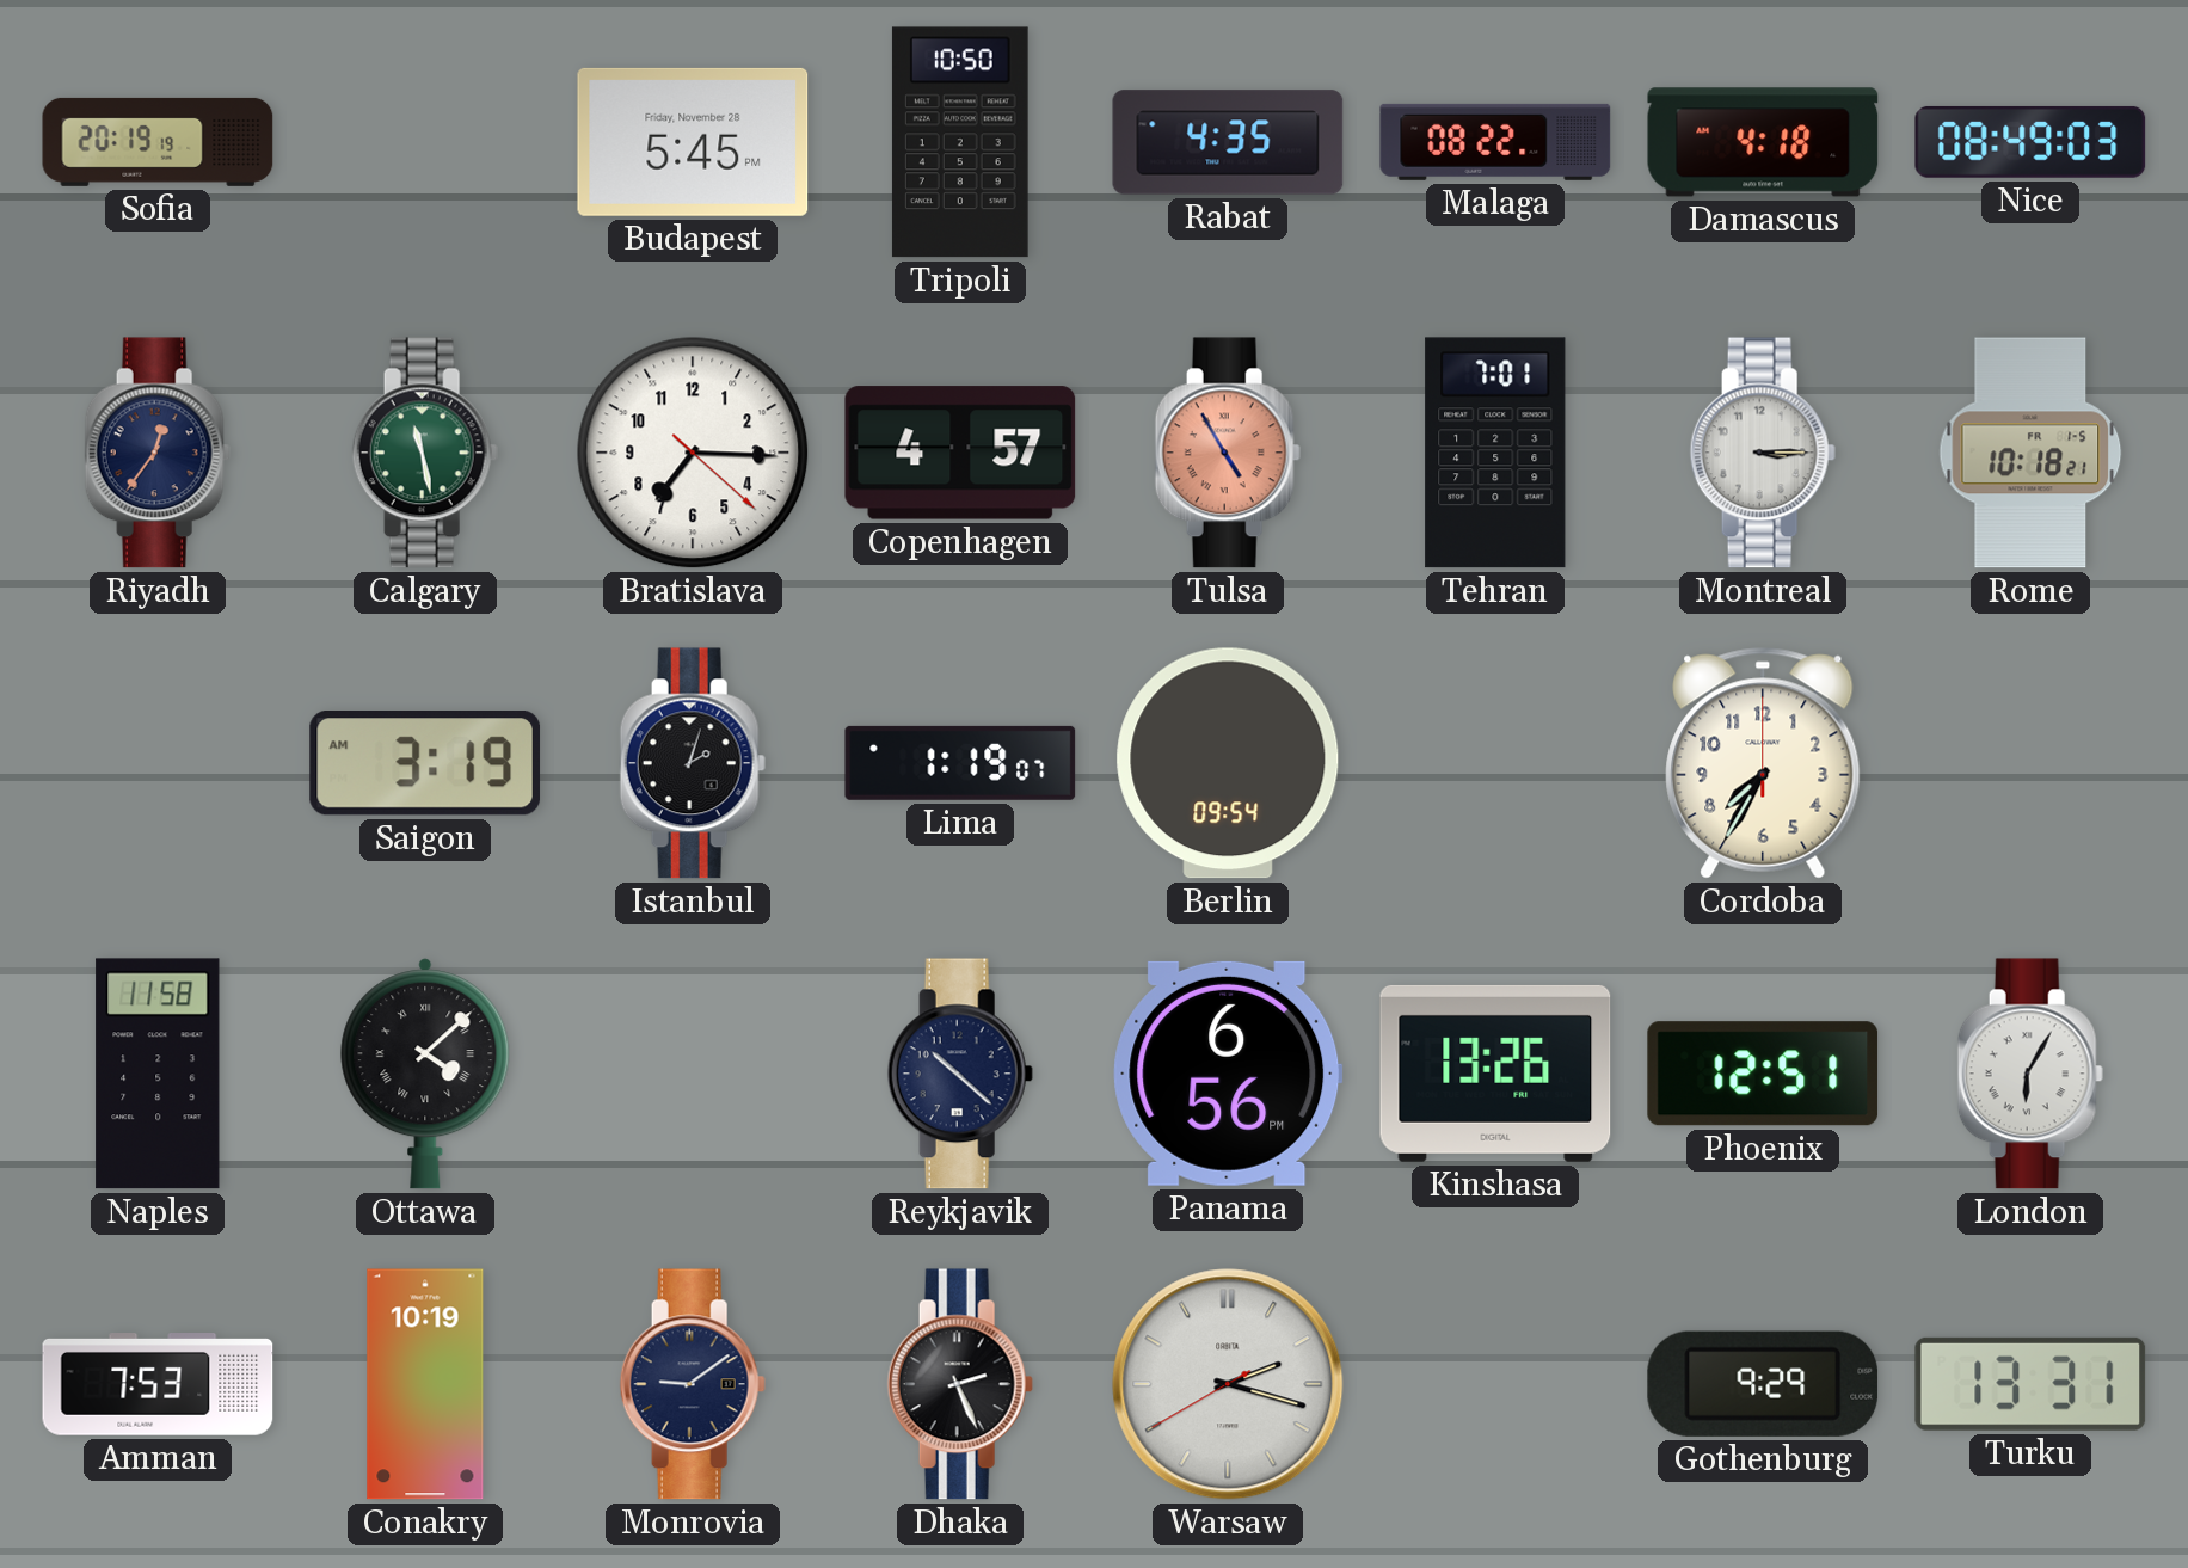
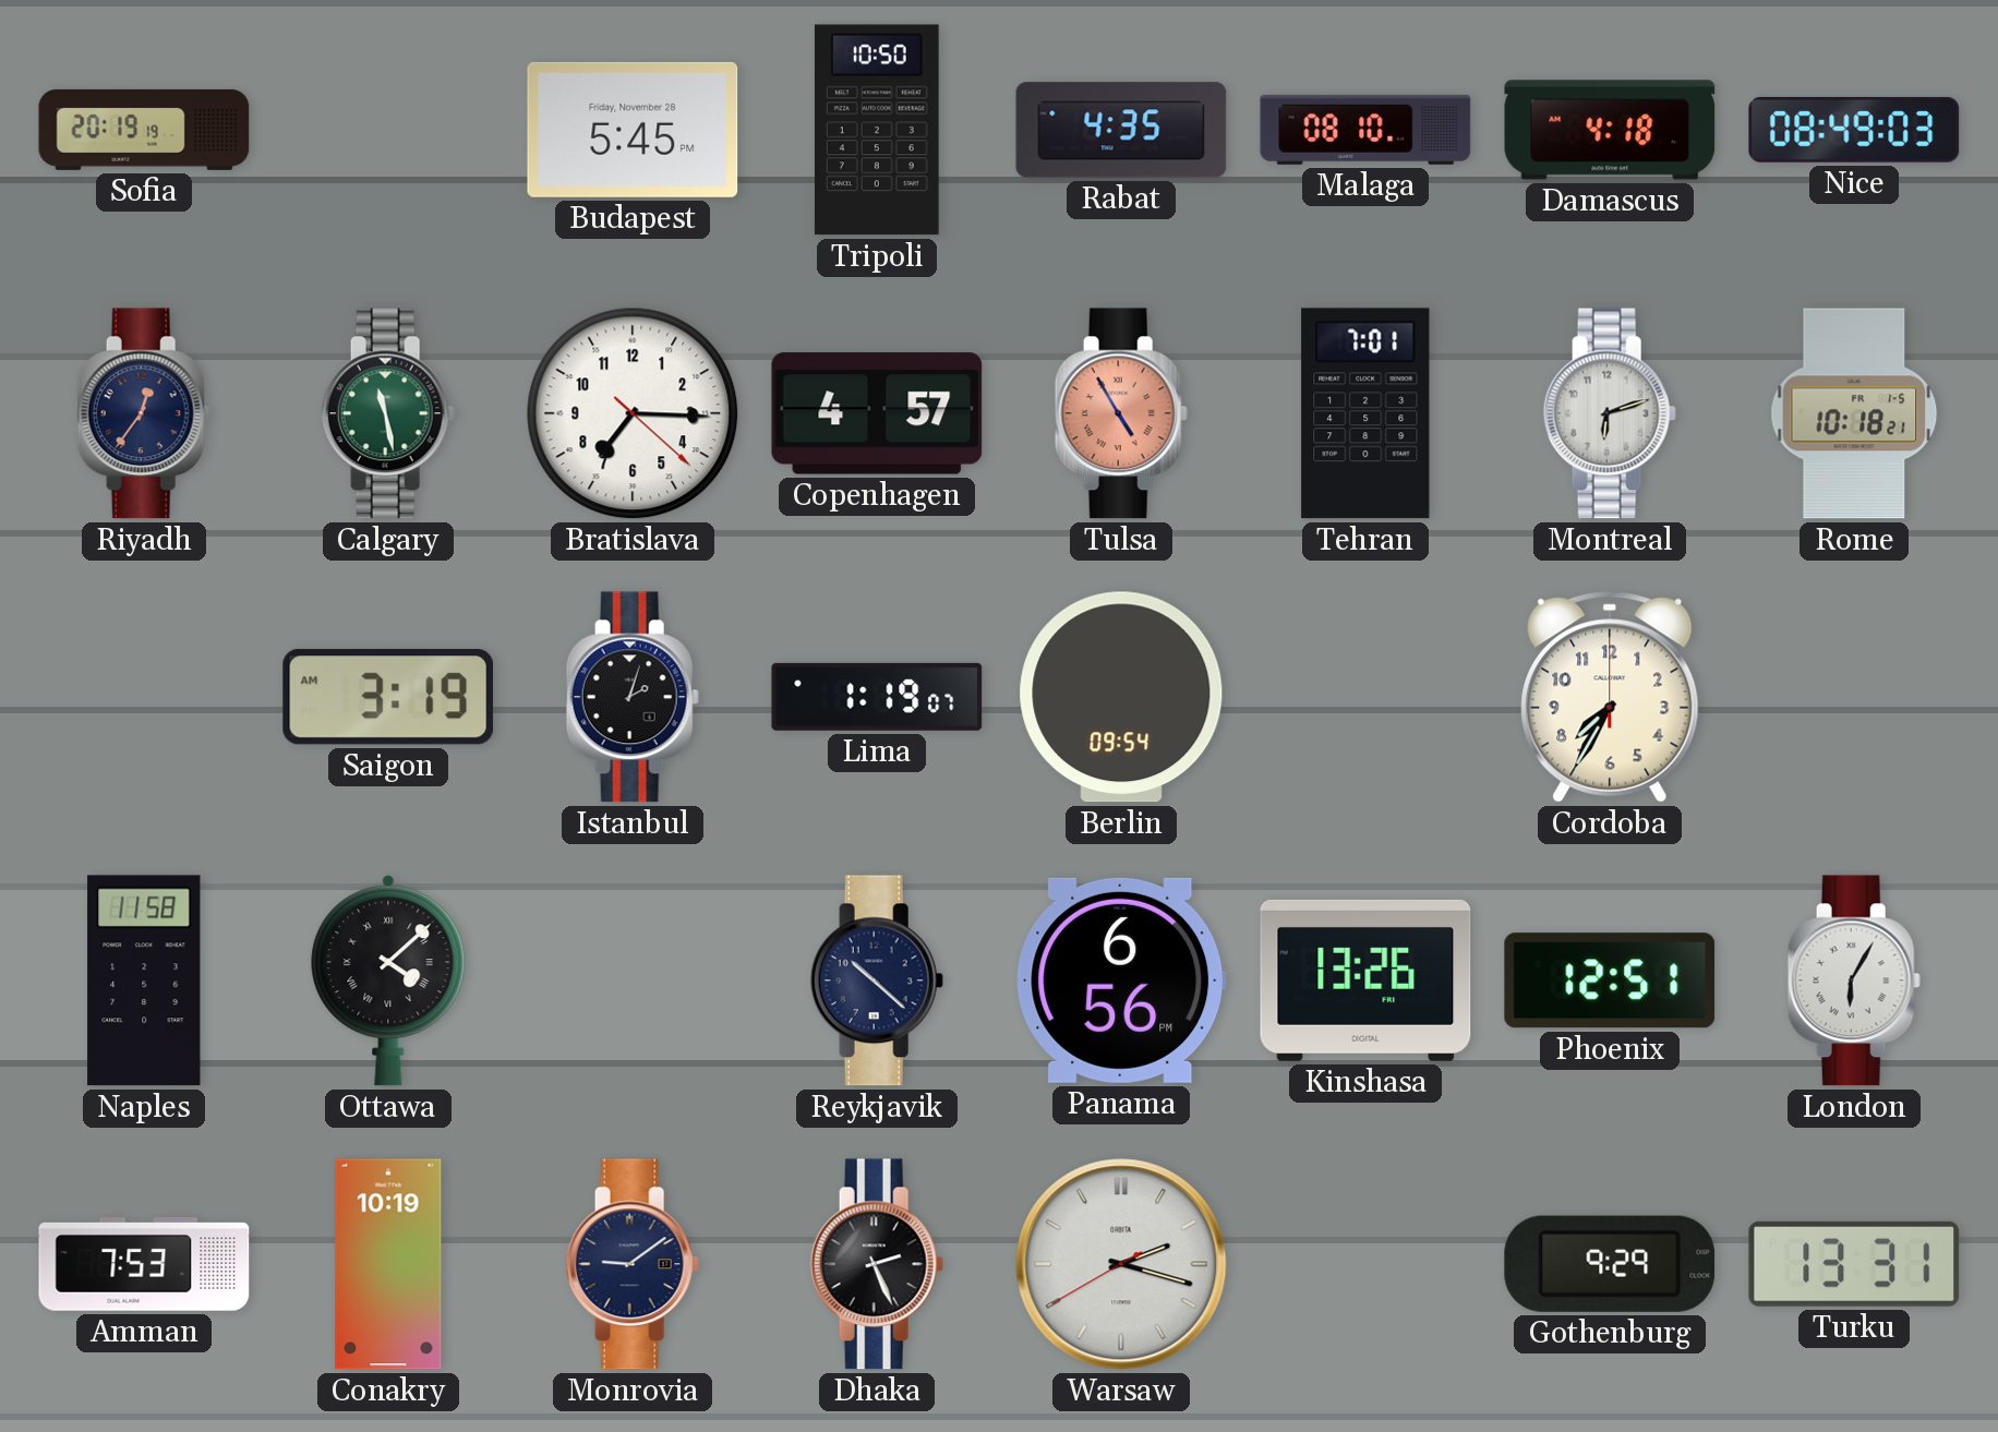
Malaga: 08:22 -> 08:10 (1365, 130)
Montreal: 3:15 -> 6:12 (1610, 413)
